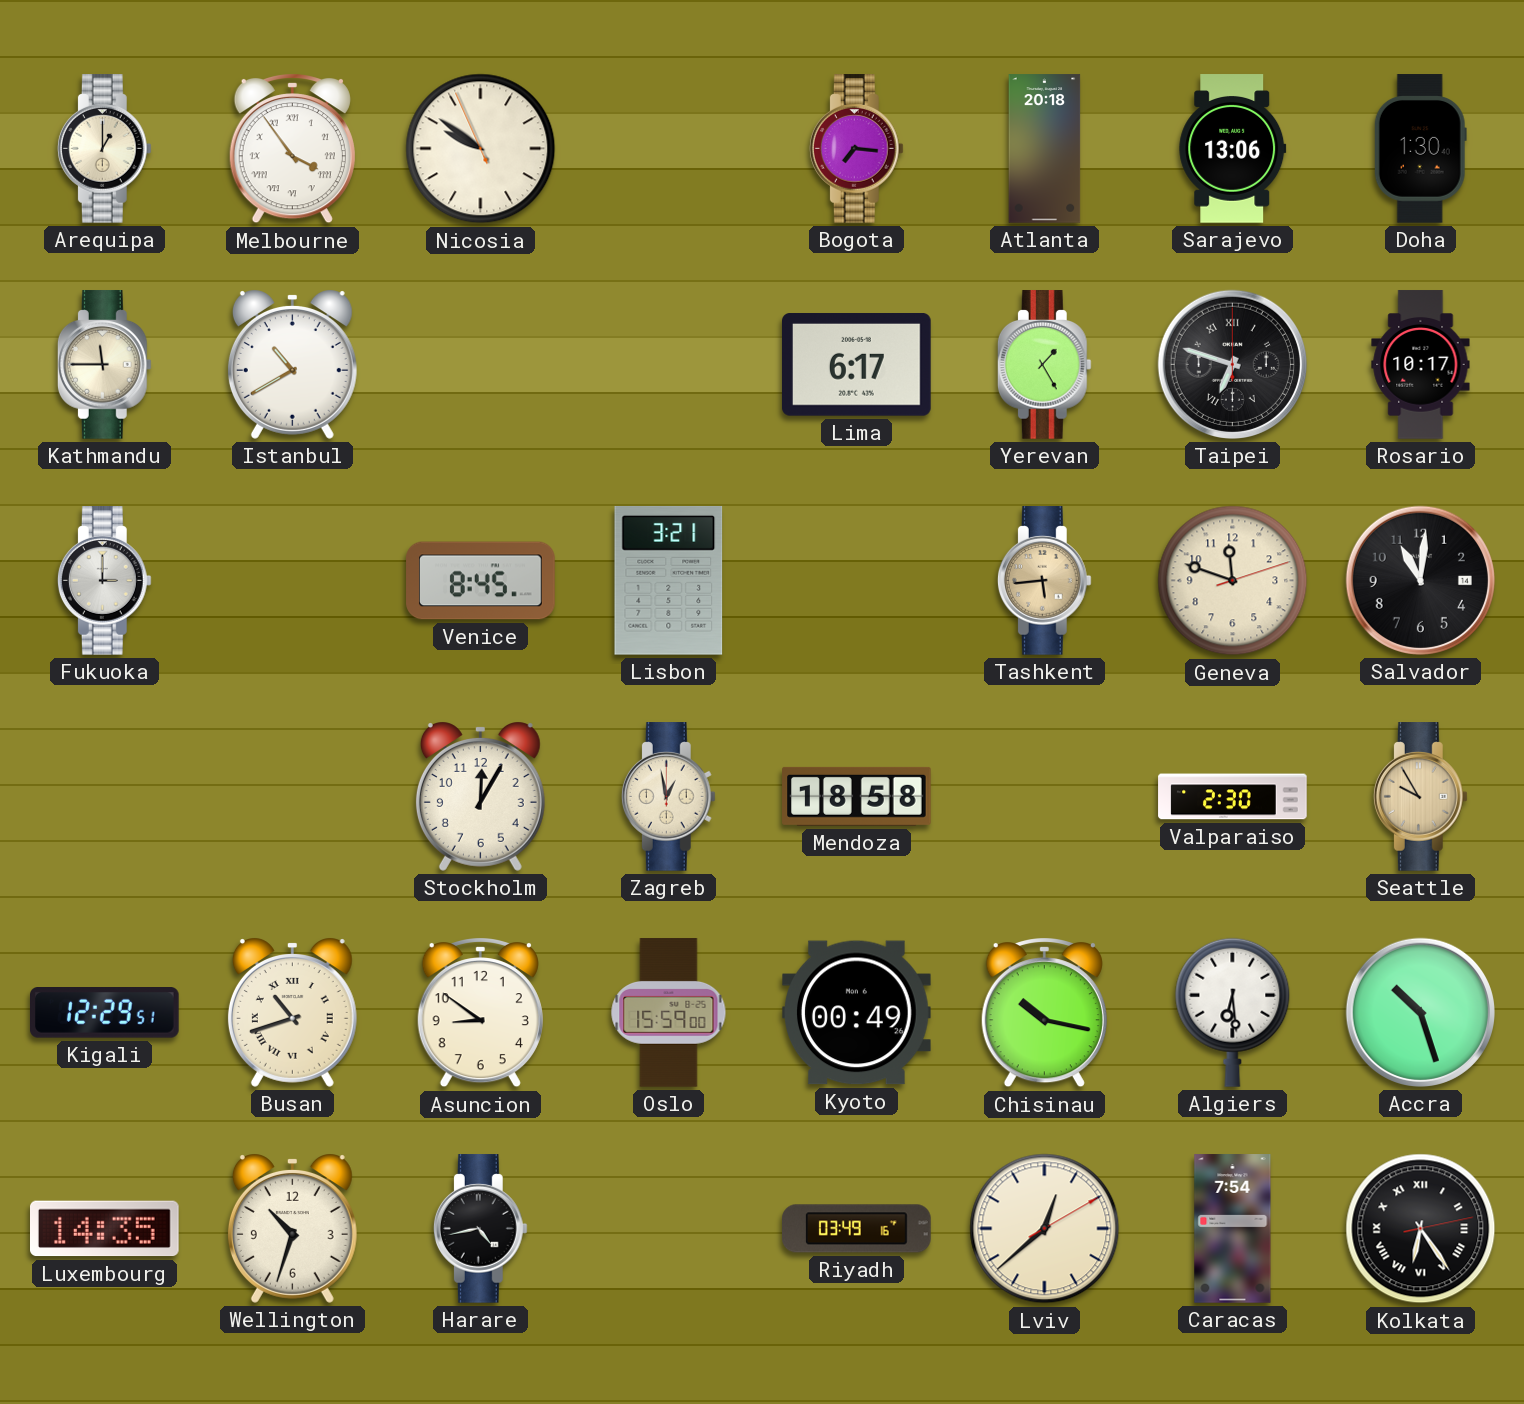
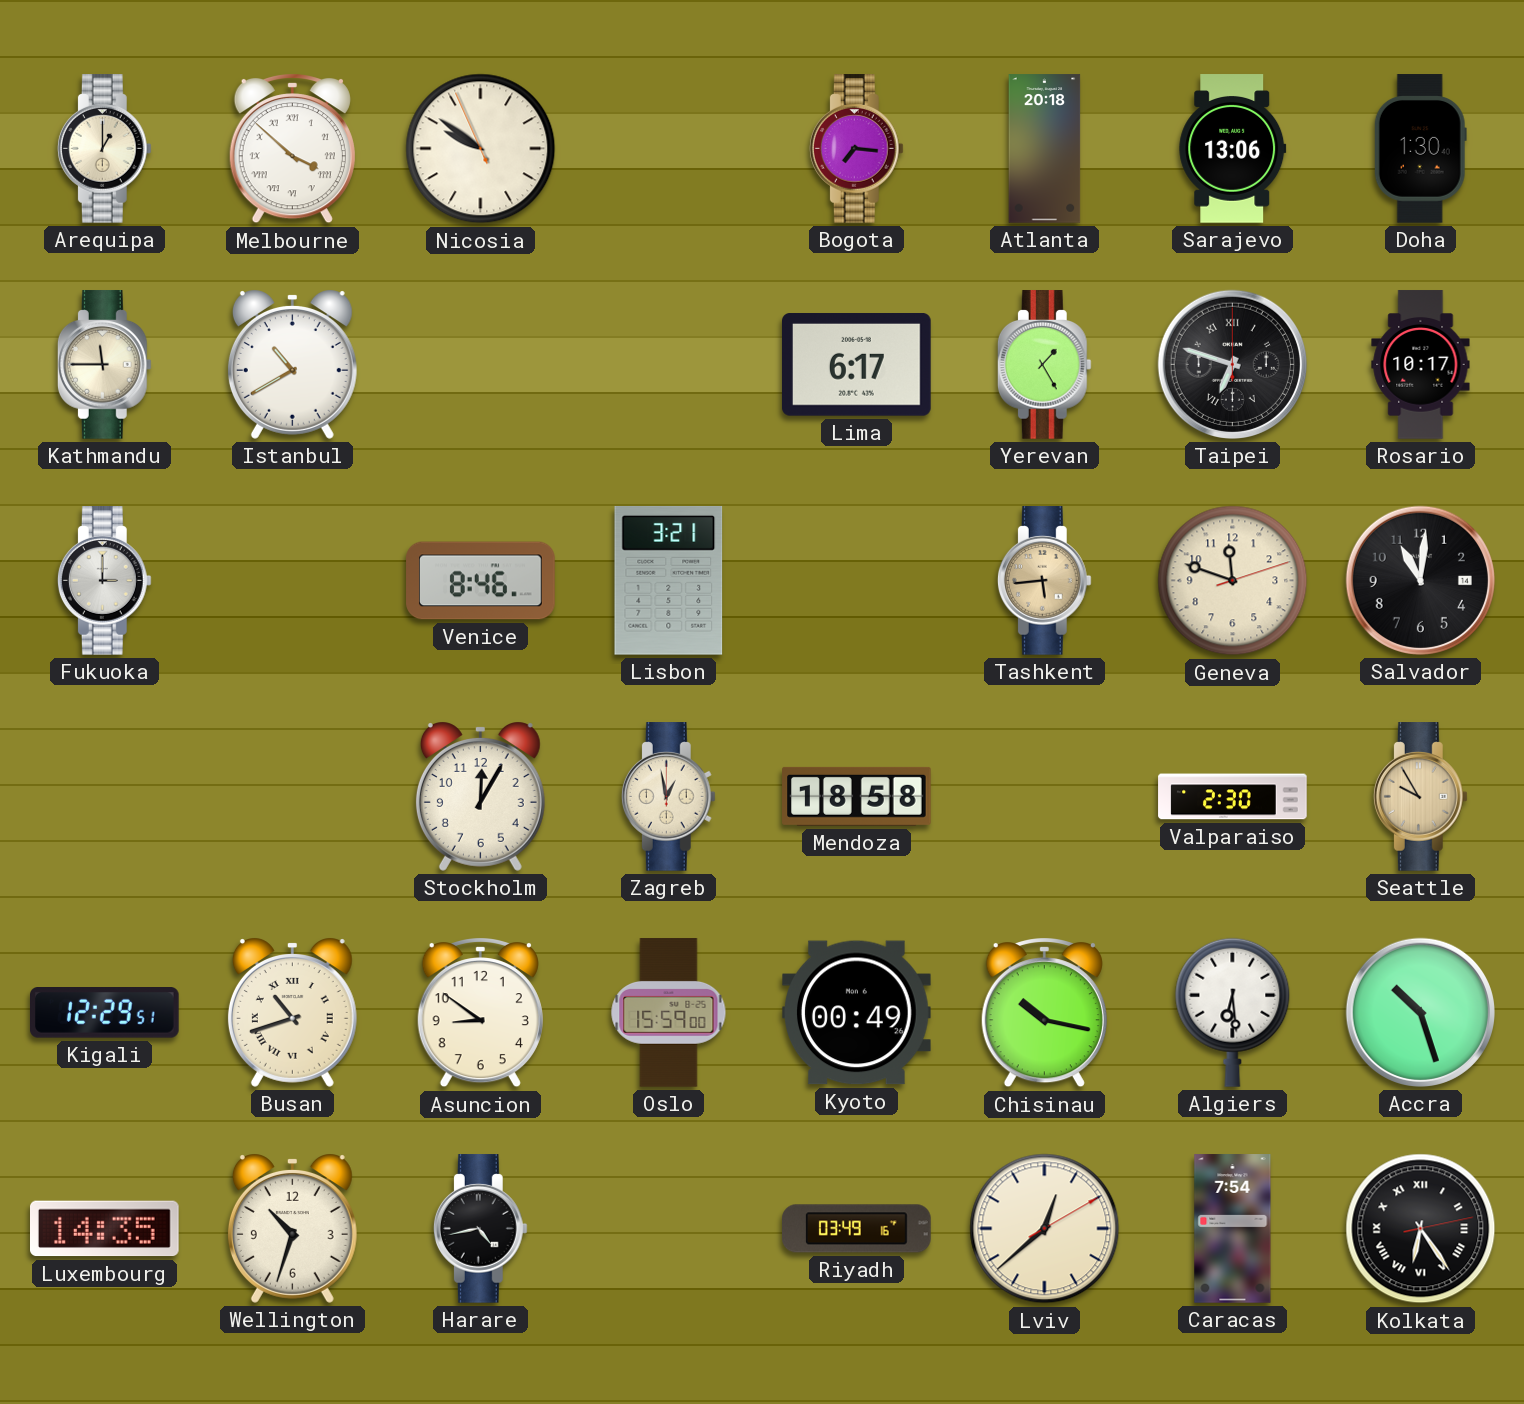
Melbourne: 3:54 -> 3:52 (292, 148)
Venice: 8:45 -> 8:46 (481, 581)
